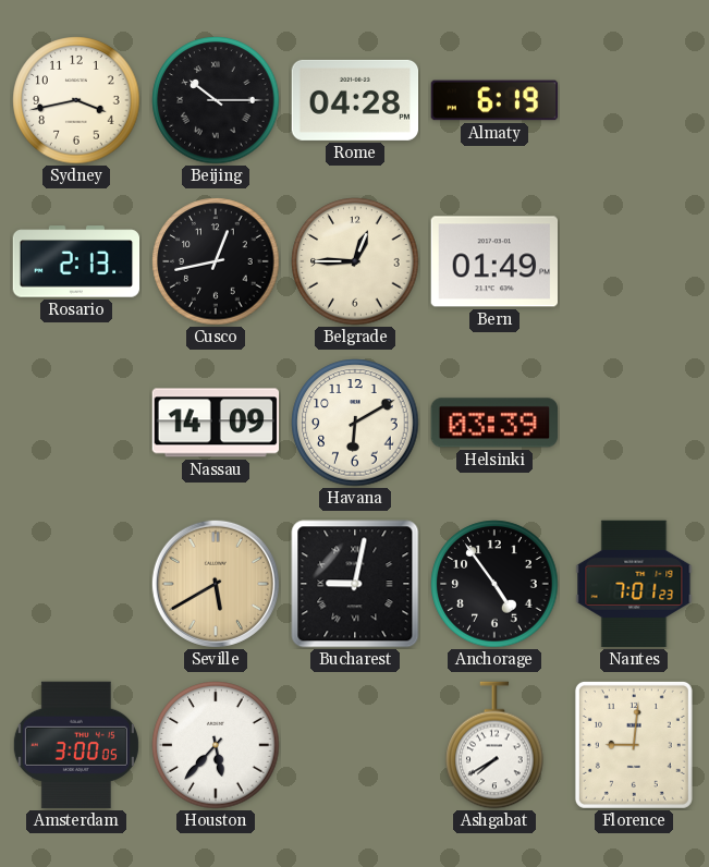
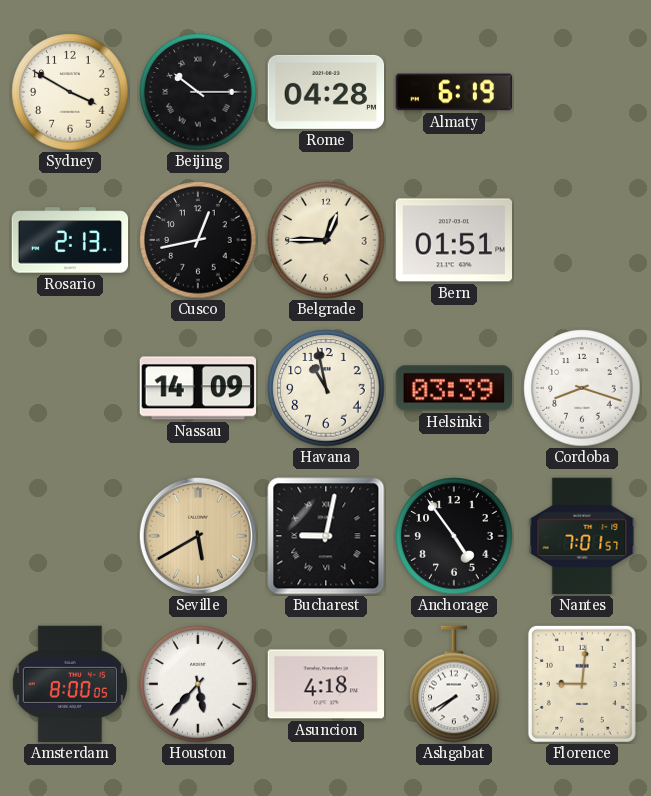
Sydney: 3:43 -> 3:50 (70, 92)
Bern: 01:49 -> 01:51 (454, 240)
Havana: 6:10 -> 10:58 (326, 388)
Cordoba: none -> 8:18 (582, 388)
Nantes: 7:01:23 -> 7:01:57 (582, 536)
Amsterdam: 3:00 -> 8:00 (70, 684)
Asuncion: none -> 4:18 (326, 684)
